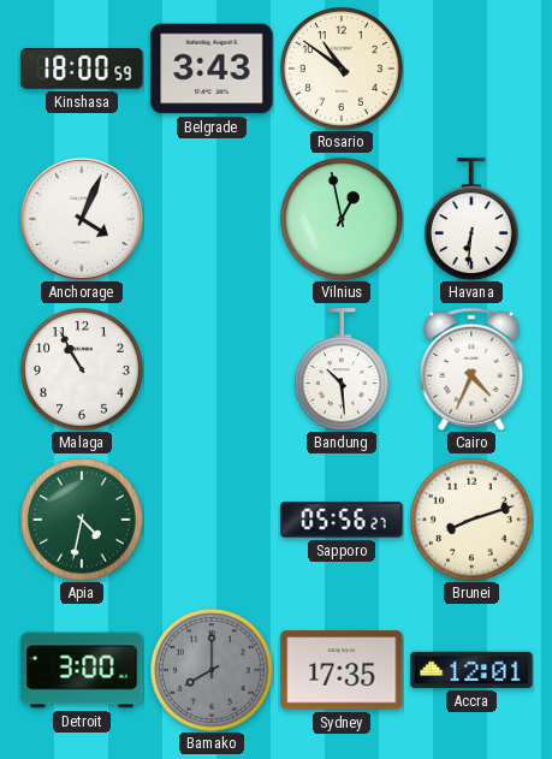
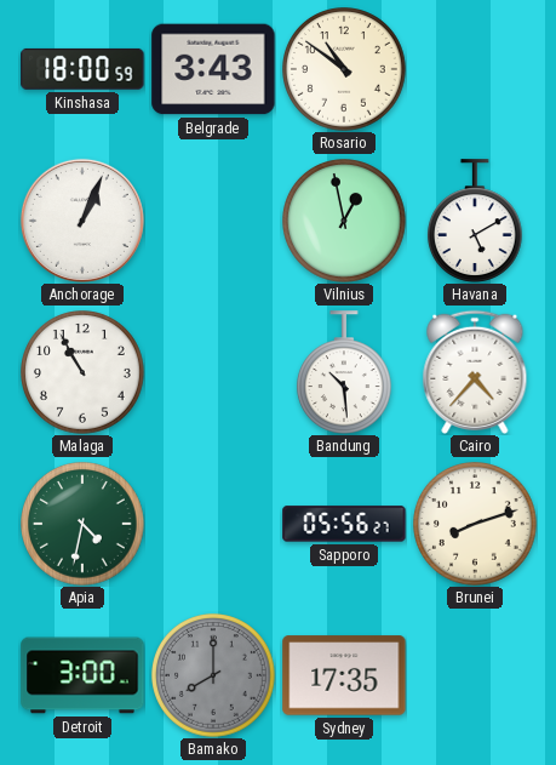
Anchorage: 4:04 -> 1:04 (82, 221)
Havana: 6:31 -> 5:10 (475, 221)
Cairo: 4:34 -> 4:37 (475, 372)
Accra: 12:01 -> none (471, 670)
